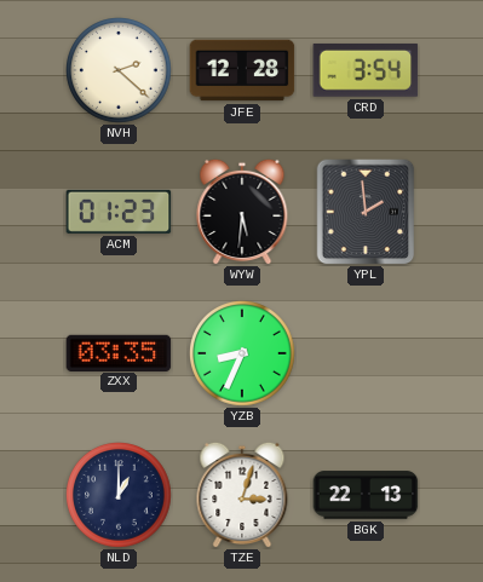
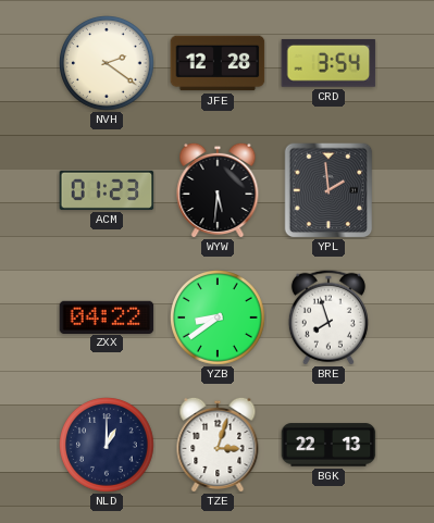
NVH: 2:22 -> 2:21 (108, 64)
ZXX: 03:35 -> 04:22 (107, 316)
YZB: 8:34 -> 8:39 (219, 319)
BRE: none -> 7:57 (328, 317)
